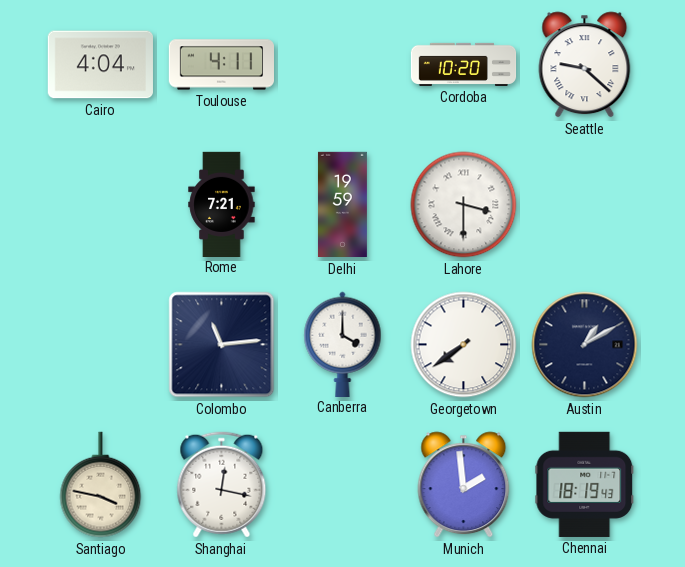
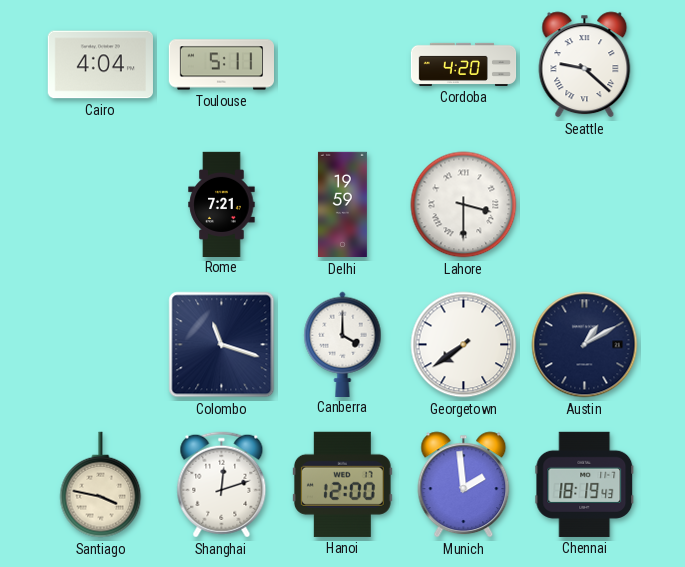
Toulouse: 4:11 -> 5:11 (221, 65)
Cordoba: 10:20 -> 4:20 (464, 64)
Colombo: 11:14 -> 11:18 (222, 345)
Shanghai: 12:17 -> 12:12 (222, 485)
Hanoi: none -> 12:00 (342, 484)
